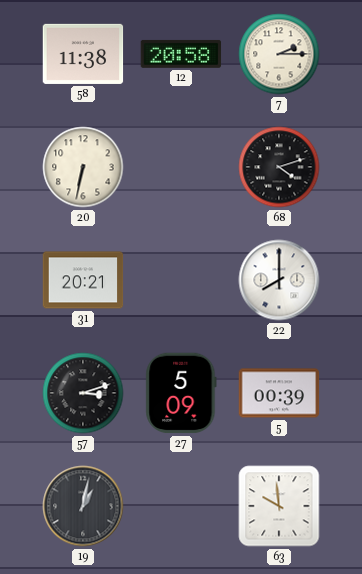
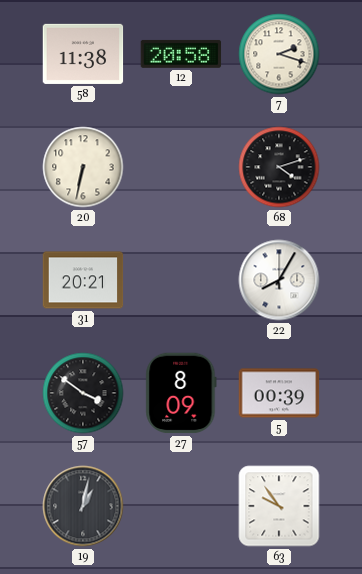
7: 2:15 -> 2:18 (279, 54)
22: 8:00 -> 8:05 (279, 280)
57: 3:12 -> 3:51 (83, 393)
27: 5:09 -> 8:09 (181, 393)
63: 9:59 -> 9:54 (279, 506)
